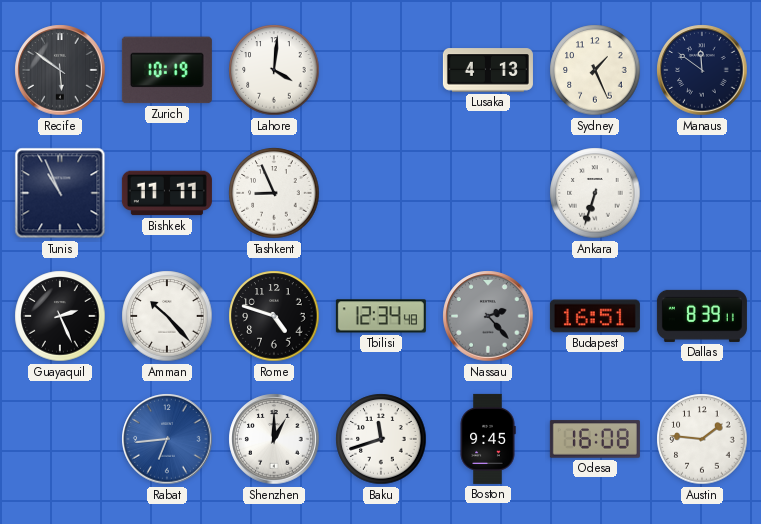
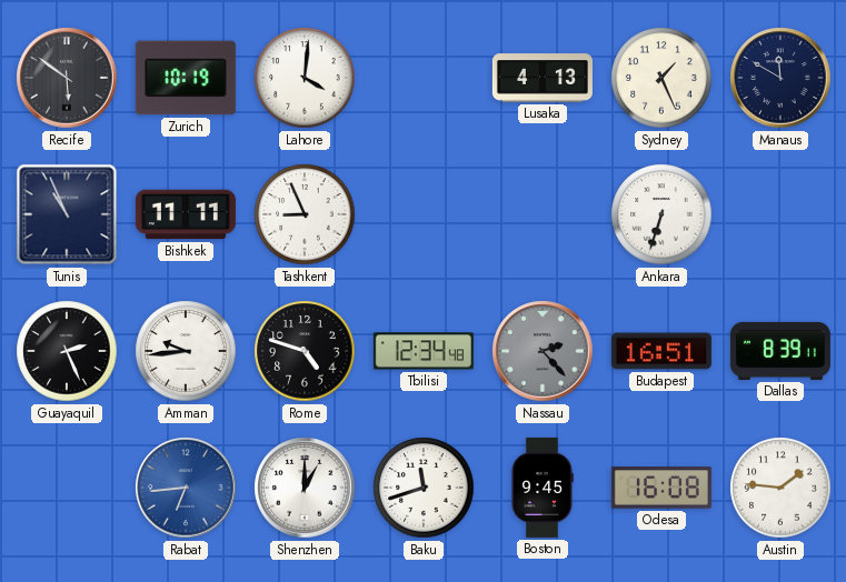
Manaus: 11:51 -> 11:50 (780, 78)
Amman: 10:23 -> 9:44 (186, 351)
